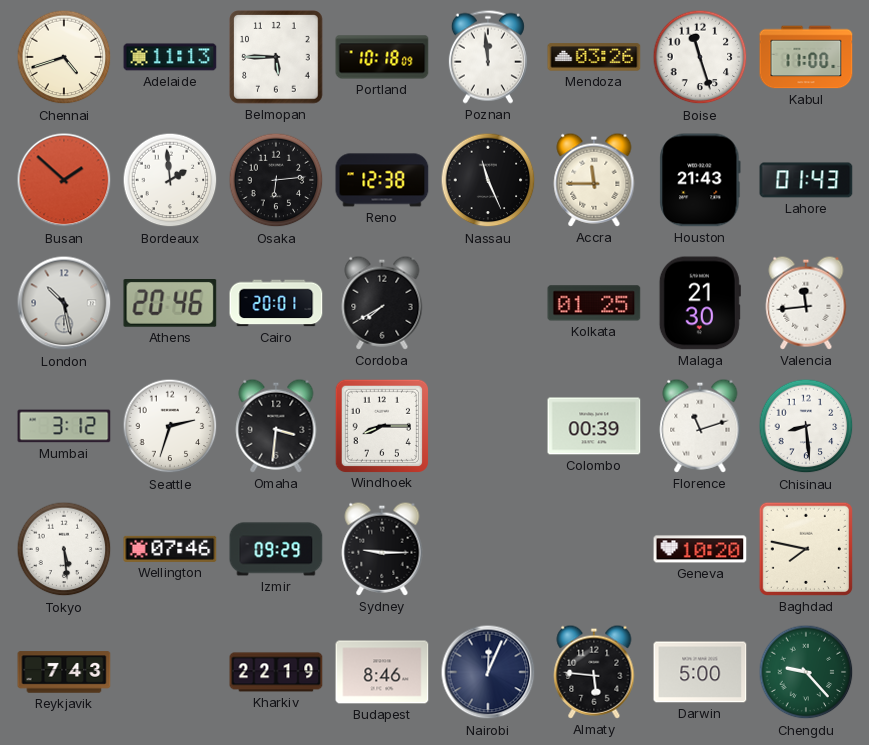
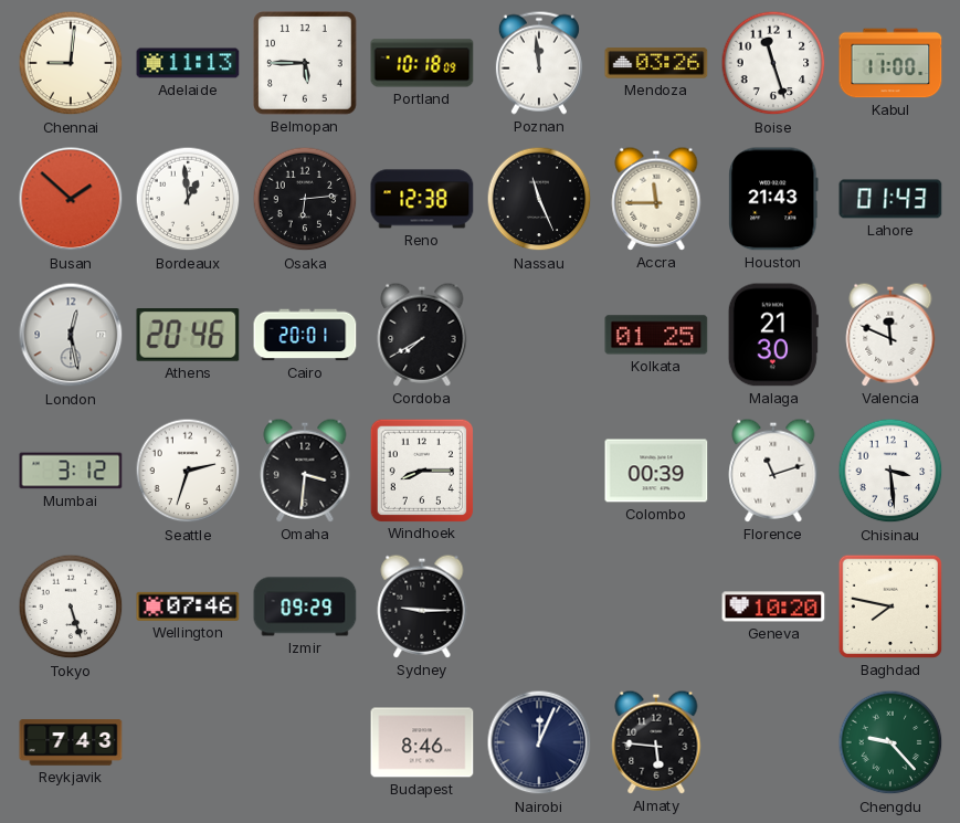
Chennai: 4:42 -> 9:01 (71, 63)
Bordeaux: 1:59 -> 12:59 (188, 199)
London: 10:28 -> 12:28 (71, 335)
Valencia: 11:44 -> 11:49 (890, 335)
Chisinau: 8:29 -> 3:29 (890, 471)
Tokyo: 5:29 -> 5:27 (71, 606)
Kharkiv: 22:19 -> none (276, 672)
Darwin: 5:00 -> none (700, 672)
